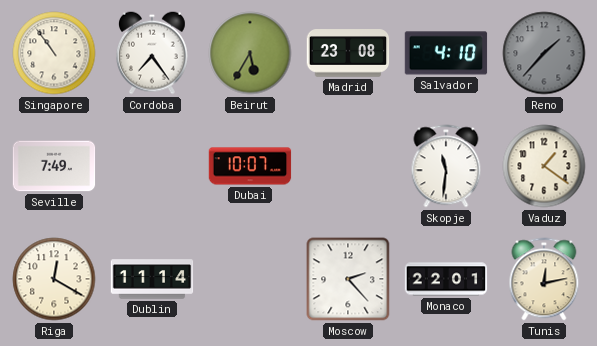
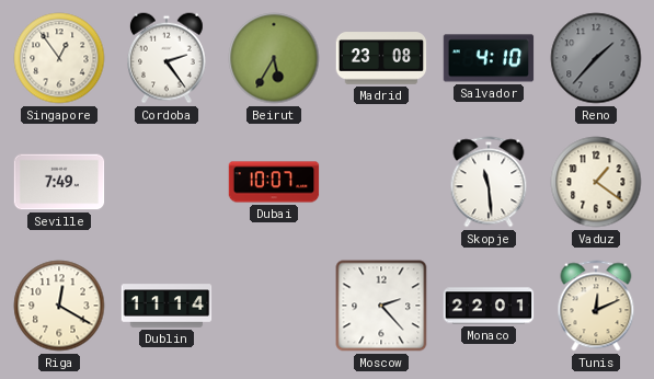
Singapore: 10:54 -> 12:54 (59, 58)
Cordoba: 7:24 -> 2:24 (167, 58)
Skopje: 11:31 -> 11:29 (489, 182)
Tunis: 12:13 -> 12:11 (596, 306)
